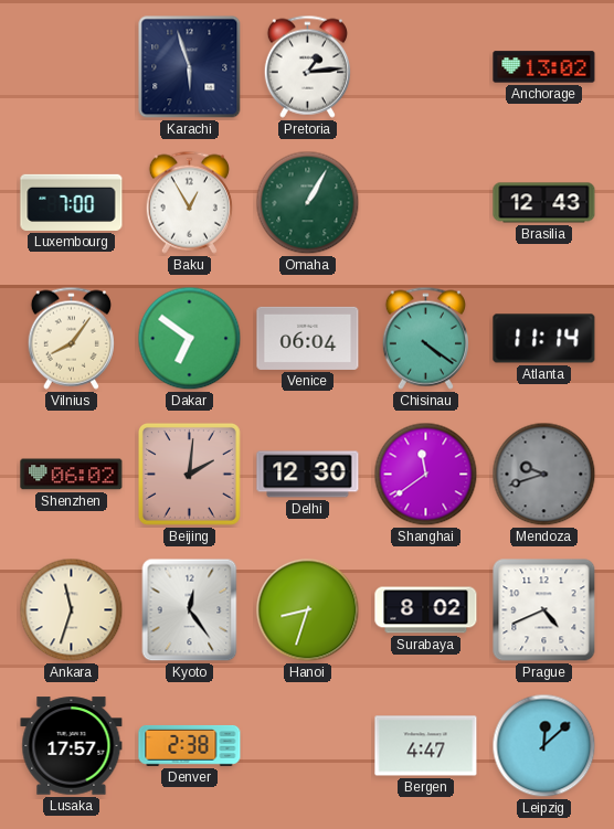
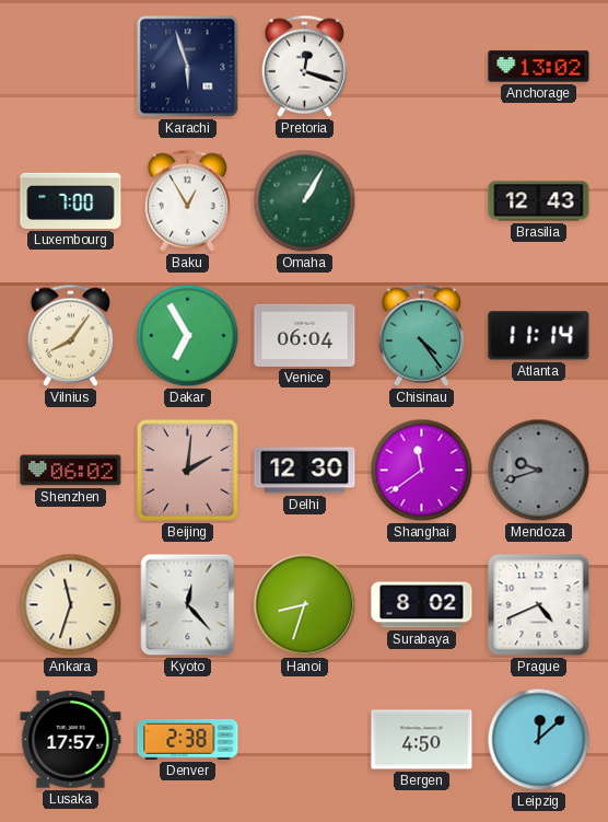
Pretoria: 1:14 -> 12:18 (304, 66)
Dakar: 6:51 -> 6:55 (188, 336)
Chisinau: 4:21 -> 4:24 (421, 335)
Kyoto: 12:24 -> 12:23 (188, 605)
Bergen: 4:47 -> 4:50 (422, 740)
